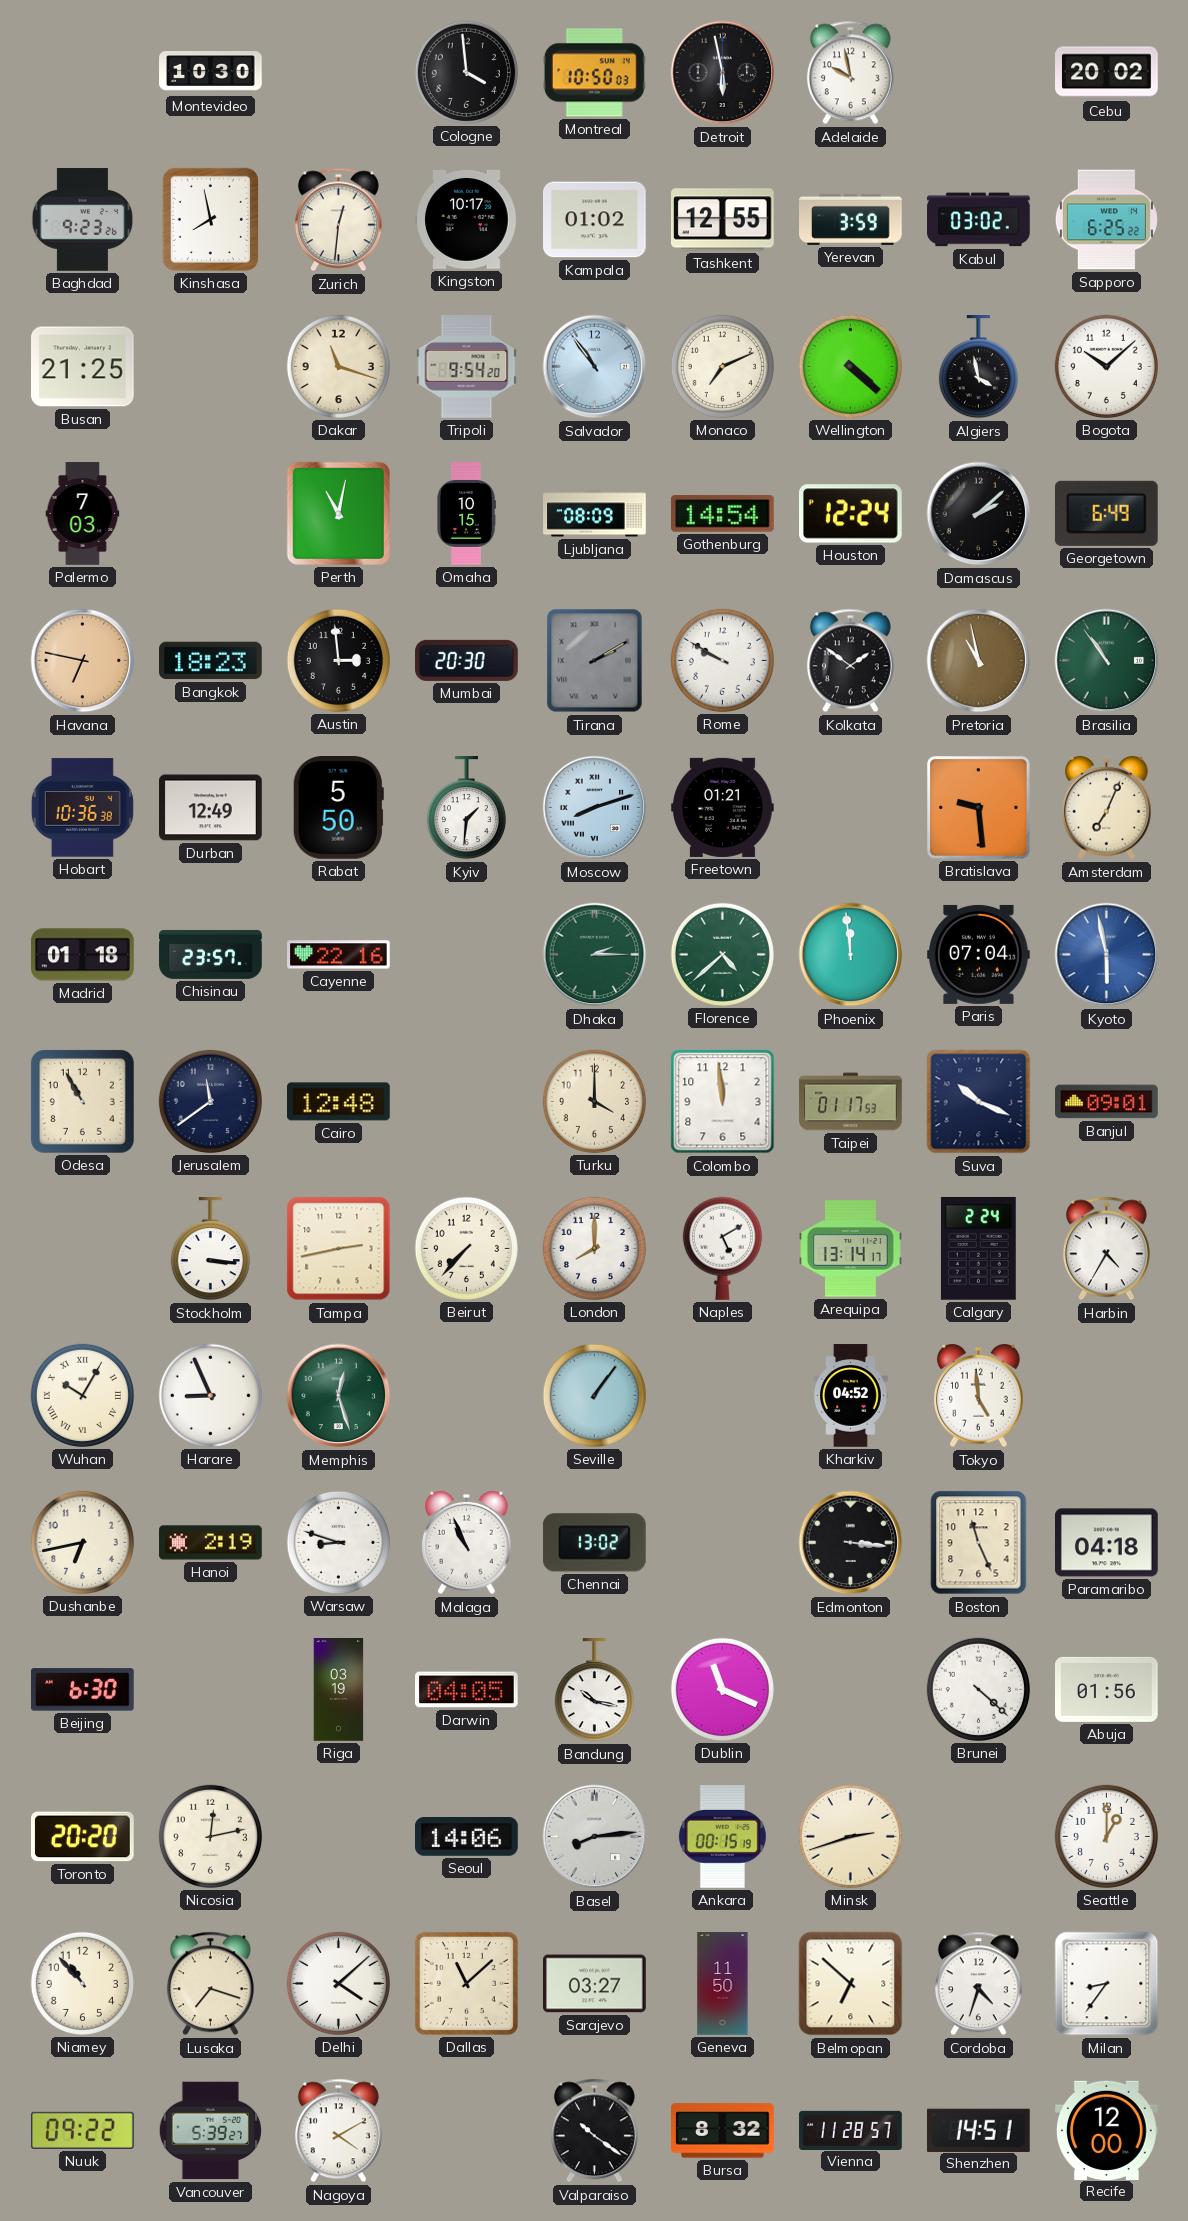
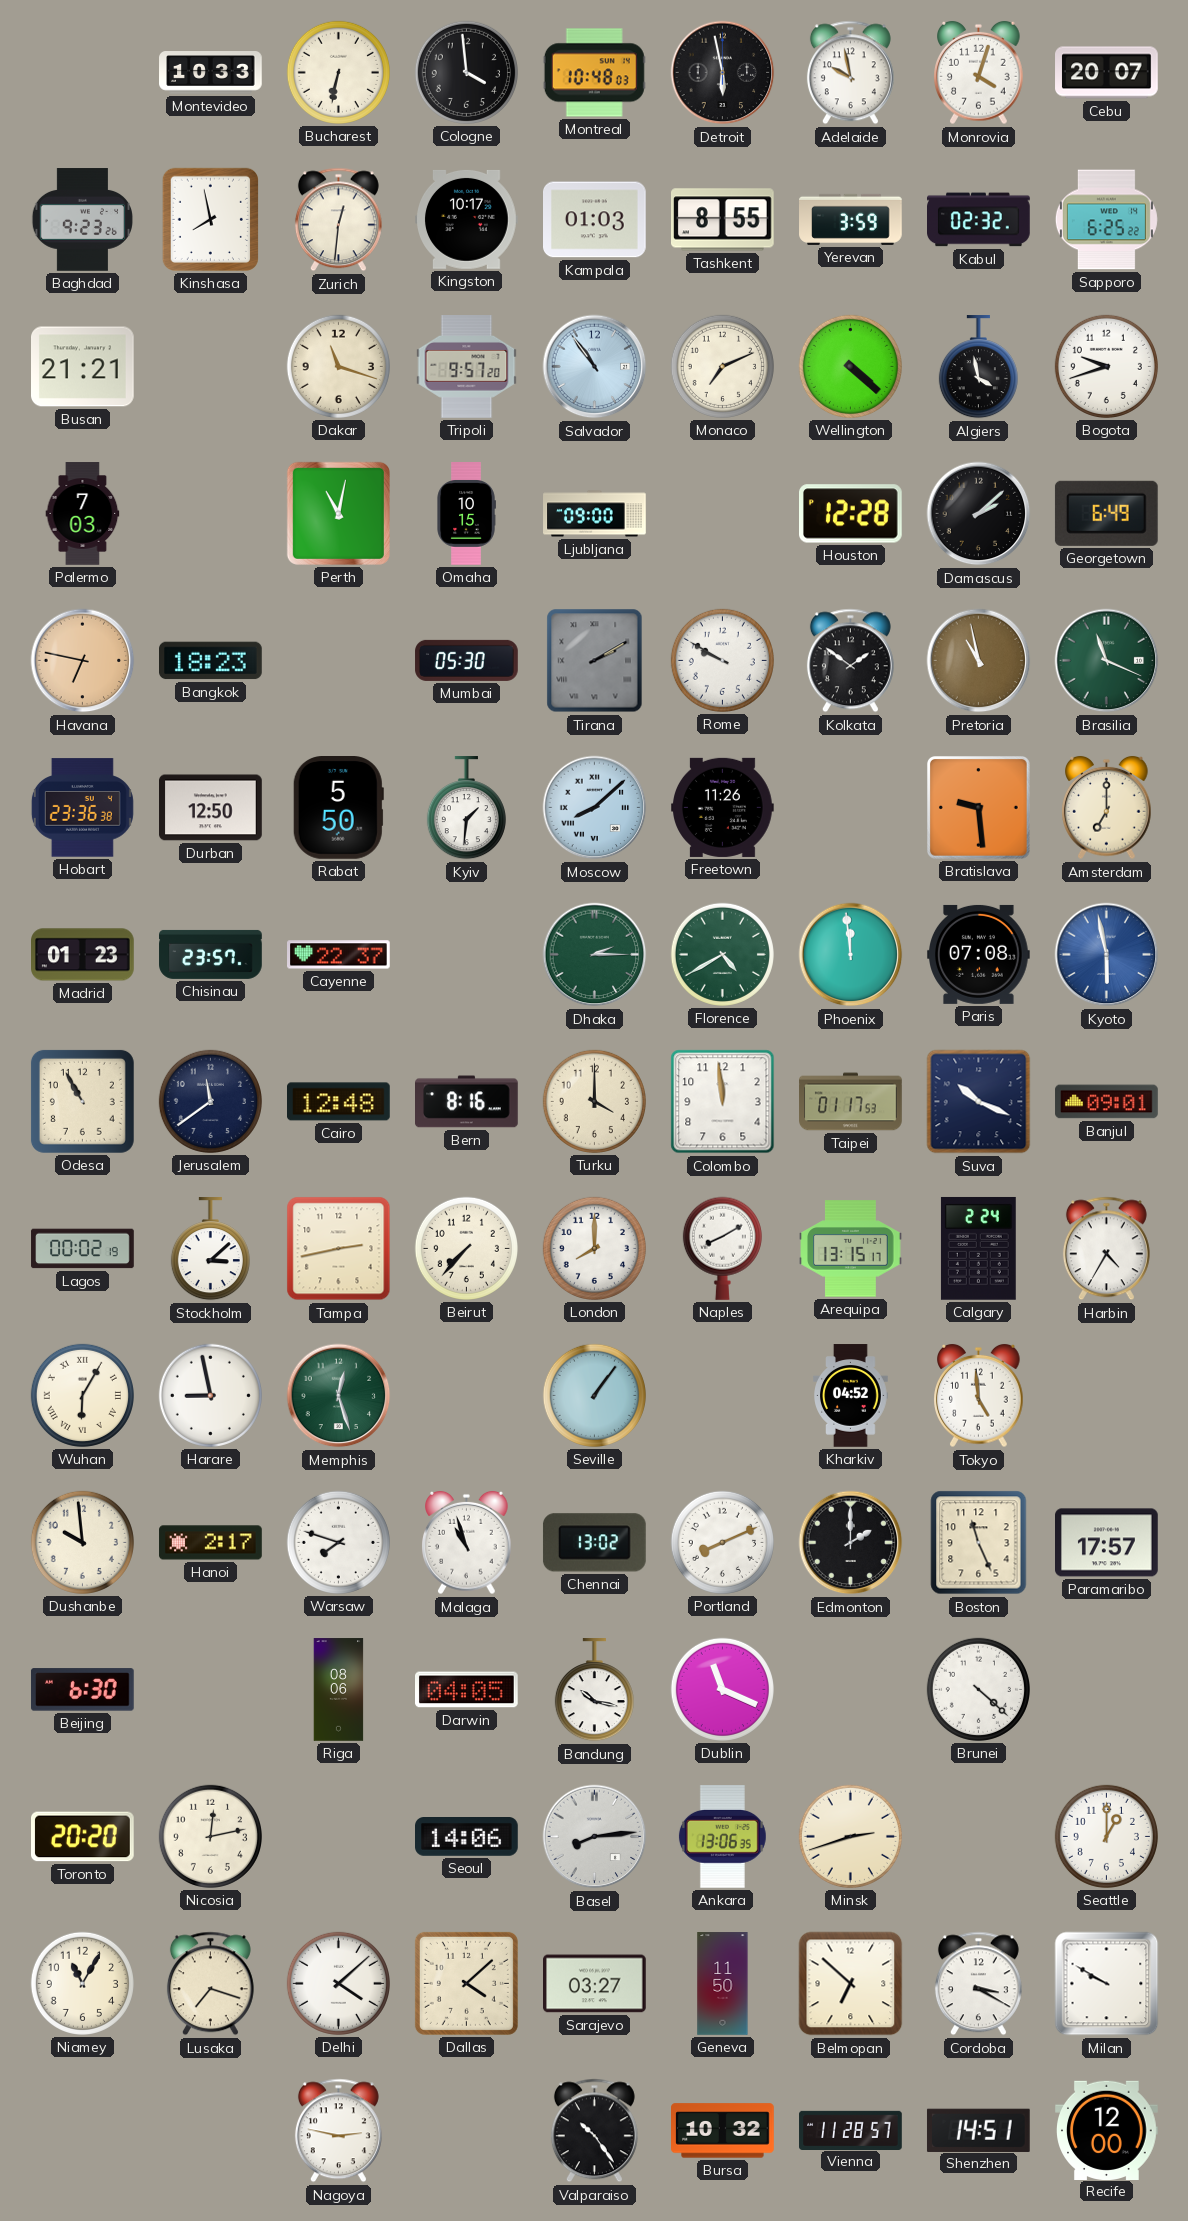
Montevideo: 10:30 -> 10:33 (211, 73)
Bucharest: none -> 6:32 (338, 72)
Montreal: 10:50 -> 10:48 (594, 73)
Monrovia: none -> 4:03 (979, 73)
Cebu: 20:02 -> 20:07 (1107, 73)
Kampala: 01:02 -> 01:03 (595, 220)
Tashkent: 12:55 -> 8:55 (723, 220)
Kabul: 03:02 -> 02:32 (979, 220)
Busan: 21:25 -> 21:21 (83, 367)
Tripoli: 9:54 -> 9:57 (467, 367)
Bogota: 10:08 -> 9:42 (1106, 366)
Ljubljana: 08:09 -> 09:00 (595, 514)
Gothenburg: 14:54 -> none (723, 514)
Houston: 12:24 -> 12:28 (851, 514)
Austin: 2:59 -> none (338, 660)
Mumbai: 20:30 -> 05:30 (467, 660)
Brasilia: 10:54 -> 11:19 (1107, 661)
Hobart: 10:36 -> 23:36 (82, 808)
Durban: 12:49 -> 12:50 (211, 808)
Moscow: 8:12 -> 8:08 (595, 808)
Freetown: 01:21 -> 11:26 (723, 807)
Amsterdam: 7:04 -> 7:00 (1107, 808)
Madrid: 01:18 -> 01:23 (83, 955)
Cayenne: 22:16 -> 22:37 (339, 955)
Florence: 4:38 -> 4:40 (722, 954)
Paris: 07:04 -> 07:08 (979, 954)
Bern: none -> 8:16 (467, 1102)
Lagos: none -> 00:02 (83, 1249)
Stockholm: 3:16 -> 3:08 (210, 1249)
Naples: 5:10 -> 8:10 (722, 1248)
Arequipa: 13:14 -> 13:15 (851, 1249)
Wuhan: 10:05 -> 6:05 (82, 1395)
Harare: 8:56 -> 8:58 (210, 1395)
Dushanbe: 6:43 -> 9:59 (82, 1542)
Hanoi: 2:19 -> 2:17 (211, 1543)
Warsaw: 8:48 -> 7:48 (338, 1542)
Malaga: 10:56 -> 10:57 (467, 1543)
Portland: none -> 8:11 (722, 1542)
Edmonton: 3:16 -> 2:00 (851, 1543)
Paramaribo: 04:18 -> 17:57 (1107, 1543)
Riga: 03:19 -> 08:06 (339, 1690)
Abuja: 01:56 -> none (1107, 1689)
Ankara: 00:15 -> 13:06 (722, 1837)
Niamey: 10:53 -> 11:05 (82, 1983)
Dallas: 11:08 -> 4:08 (466, 1983)
Cordoba: 4:33 -> 3:20 (978, 1984)
Milan: 8:36 -> 9:50 (1107, 1984)
Nuuk: 09:22 -> none (83, 2130)
Vancouver: 5:39 -> none (210, 2131)
Nagoya: 4:10 -> 2:47 (338, 2131)
Valparaiso: 10:21 -> 10:24 (594, 2131)
Bursa: 8:32 -> 10:32 (723, 2131)
